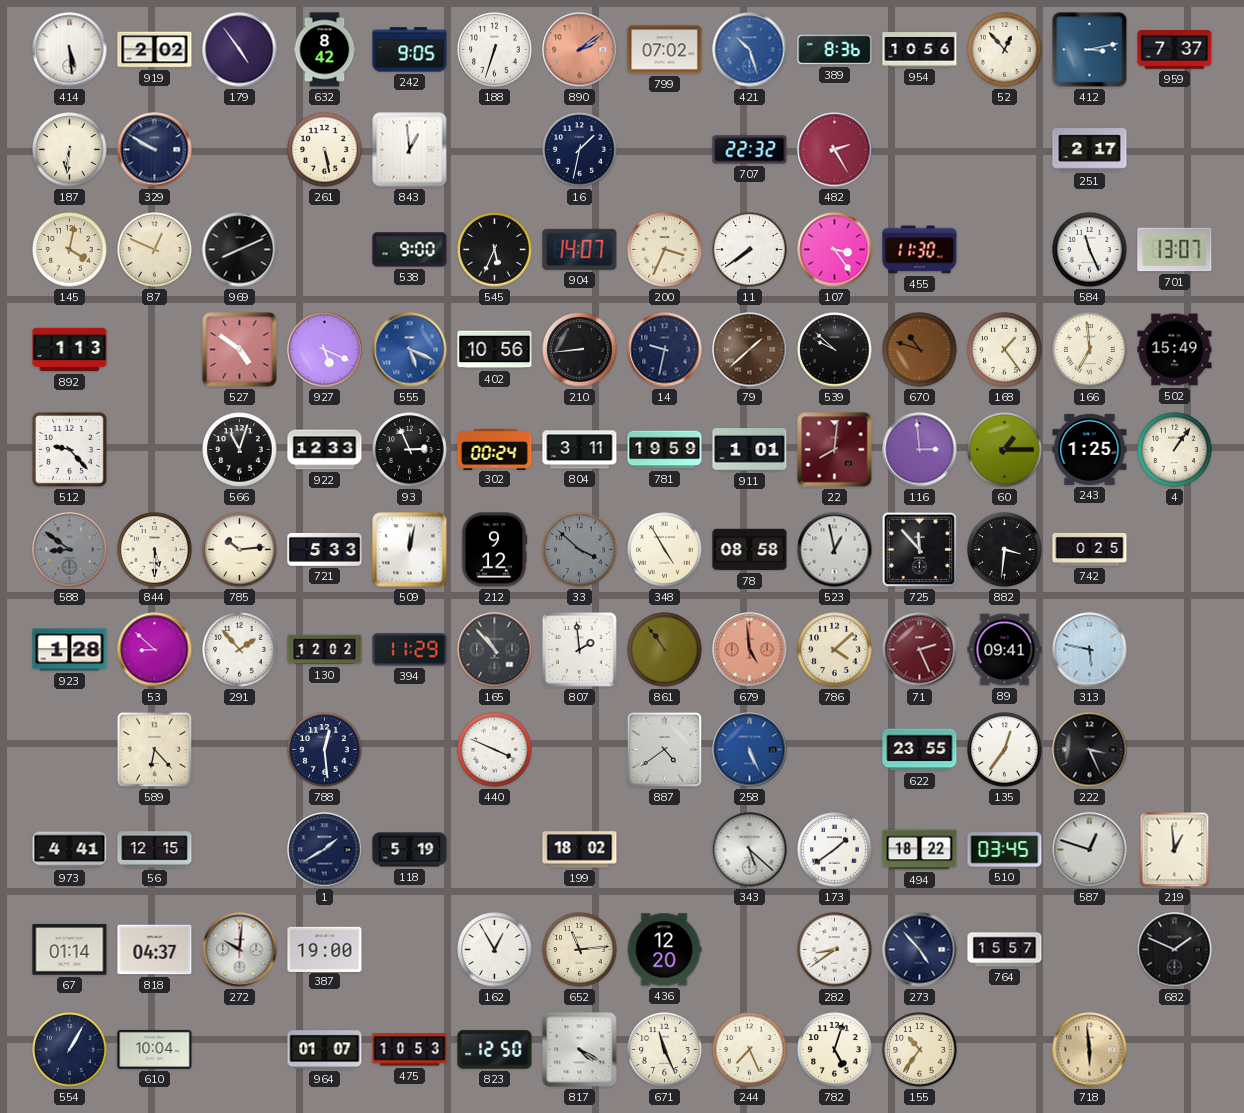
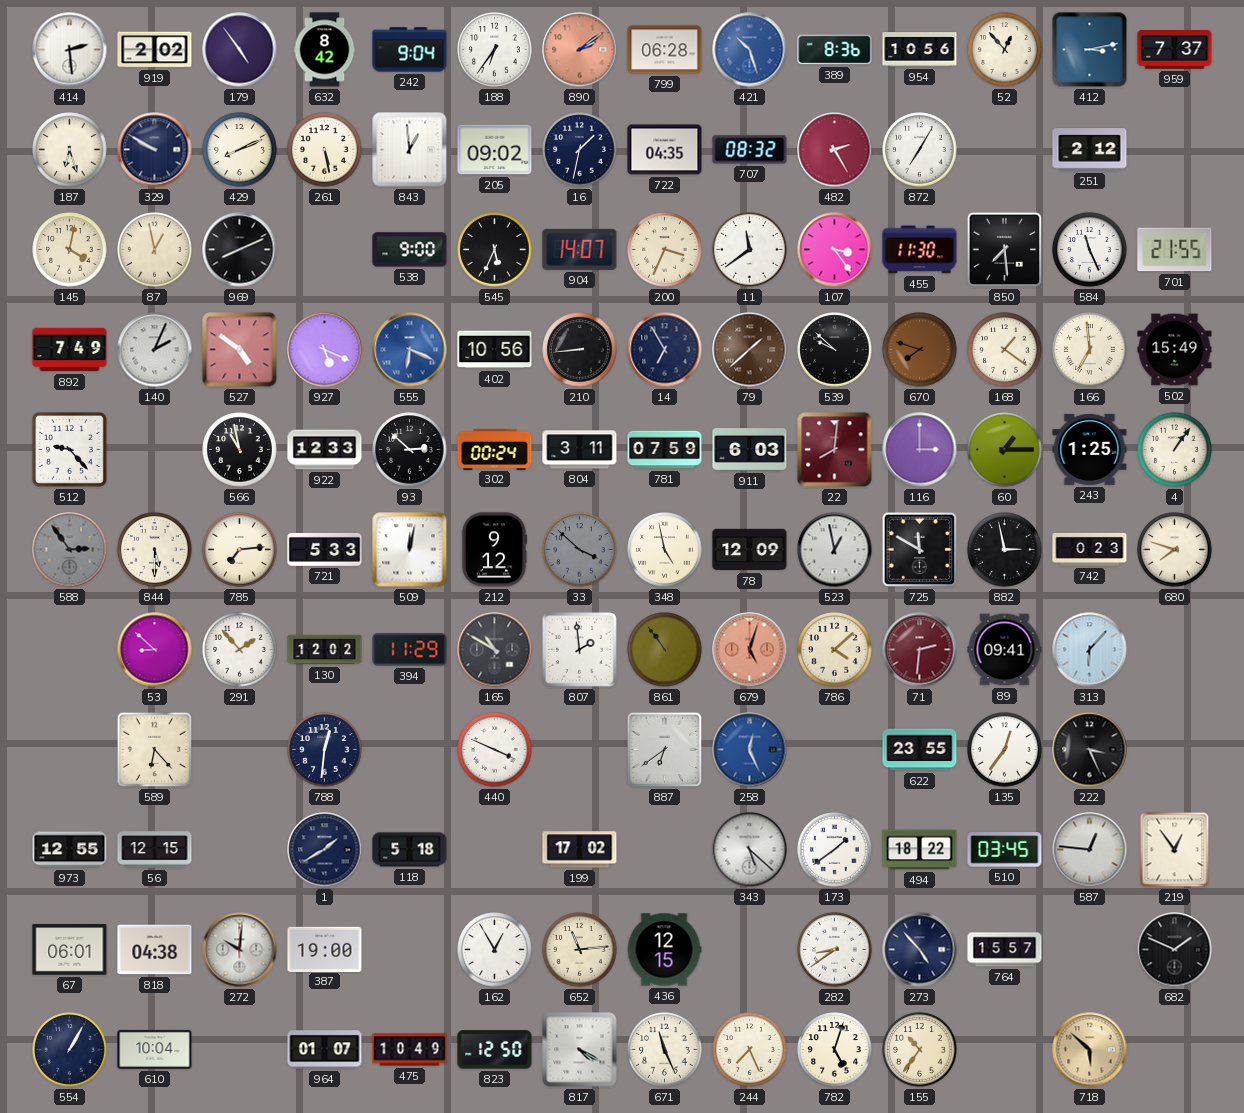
414: 5:29 -> 2:29 (70, 50)
242: 9:05 -> 9:04 (410, 50)
188: 6:33 -> 6:36 (495, 50)
799: 07:02 -> 06:28 (665, 50)
187: 6:31 -> 6:27 (70, 150)
429: none -> 8:11 (240, 150)
205: none -> 09:02 (495, 150)
722: none -> 04:35 (665, 150)
707: 22:32 -> 08:32 (750, 150)
872: none -> 7:05 (920, 150)
251: 2:17 -> 2:12 (1090, 150)
87: 12:49 -> 12:58 (155, 250)
11: 7:39 -> 11:39 (750, 250)
850: none -> 7:29 (1005, 250)
701: 13:07 -> 21:55 (1175, 250)
892: 1:13 -> 7:49 (70, 350)
140: none -> 2:04 (155, 350)
555: 5:19 -> 6:19 (410, 350)
14: 9:32 -> 6:55 (665, 350)
670: 10:48 -> 7:48 (920, 350)
168: 1:24 -> 1:21 (1005, 350)
566: 11:03 -> 10:58 (240, 450)
93: 2:56 -> 2:52 (410, 450)
781: 19:59 -> 07:59 (665, 450)
911: 1:01 -> 6:03 (750, 450)
116: 2:59 -> 3:00 (920, 450)
588: 8:51 -> 2:54 (70, 550)
785: 10:14 -> 7:14 (240, 550)
348: 4:55 -> 4:58 (665, 550)
78: 08:58 -> 12:09 (750, 550)
725: 11:53 -> 11:50 (920, 550)
882: 3:31 -> 2:58 (1005, 550)
742: 0:25 -> 0:23 (1090, 549)
680: none -> 7:48 (1175, 550)
923: 1:28 -> none (70, 650)
165: 10:53 -> 10:50 (495, 650)
679: 4:59 -> 5:03 (750, 650)
71: 2:26 -> 2:31 (920, 650)
313: 5:47 -> 6:07 (1090, 650)
788: 12:29 -> 12:31 (325, 750)
887: 4:39 -> 6:39 (665, 750)
258: 5:26 -> 12:26 (750, 750)
973: 4:41 -> 12:55 (70, 850)
118: 5:19 -> 5:18 (410, 850)
199: 18:02 -> 17:02 (580, 850)
587: 12:48 -> 12:46 (1090, 850)
219: 12:59 -> 12:54 (1175, 850)
67: 01:14 -> 06:01 (70, 950)
818: 04:37 -> 04:38 (155, 950)
436: 12:20 -> 12:15 (664, 950)
475: 10:53 -> 10:49 (410, 1050)
718: 5:59 -> 5:52 (1090, 1050)
